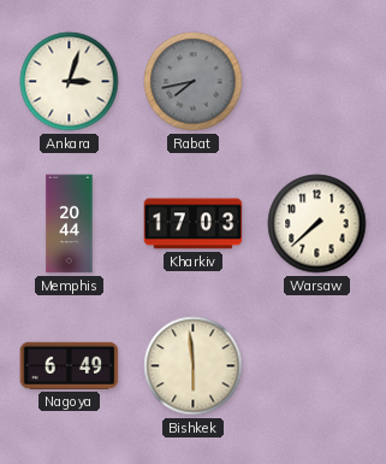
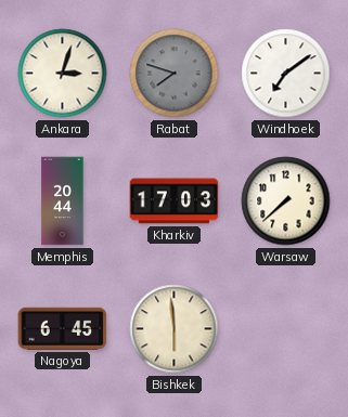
Rabat: 7:43 -> 7:48 (175, 74)
Windhoek: none -> 7:09 (286, 74)
Nagoya: 6:49 -> 6:45 (63, 328)
